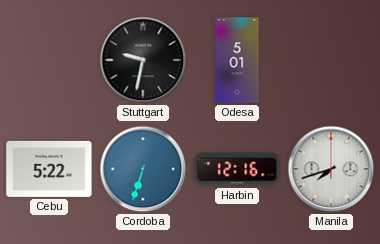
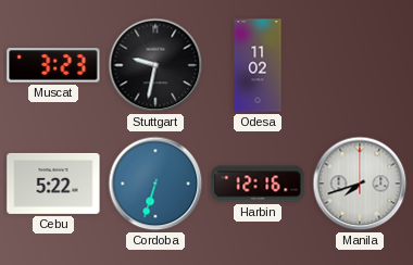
Muscat: none -> 3:23 (53, 65)
Odesa: 5:01 -> 11:02 (258, 65)
